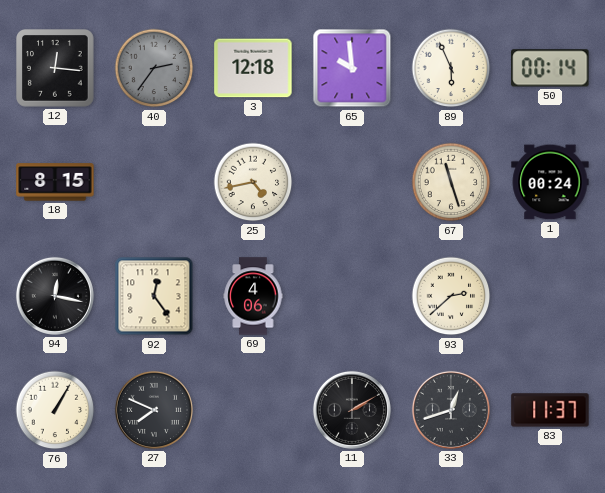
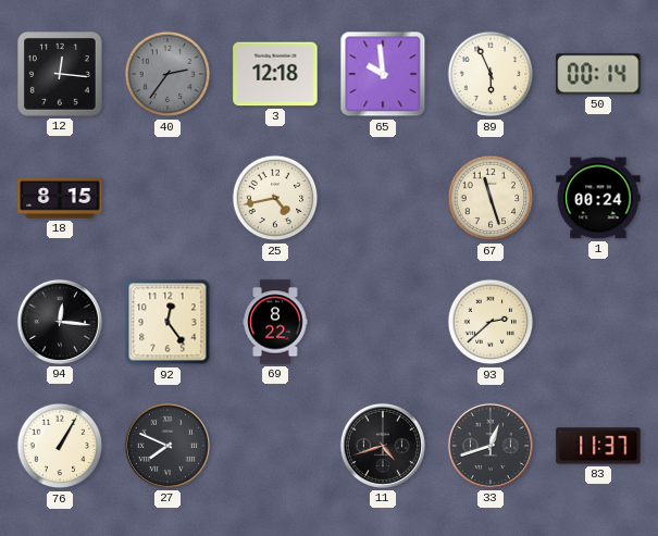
94: 12:17 -> 12:16 (60, 322)
69: 4:06 -> 8:22 (275, 322)
11: 2:10 -> 4:42 (383, 446)
